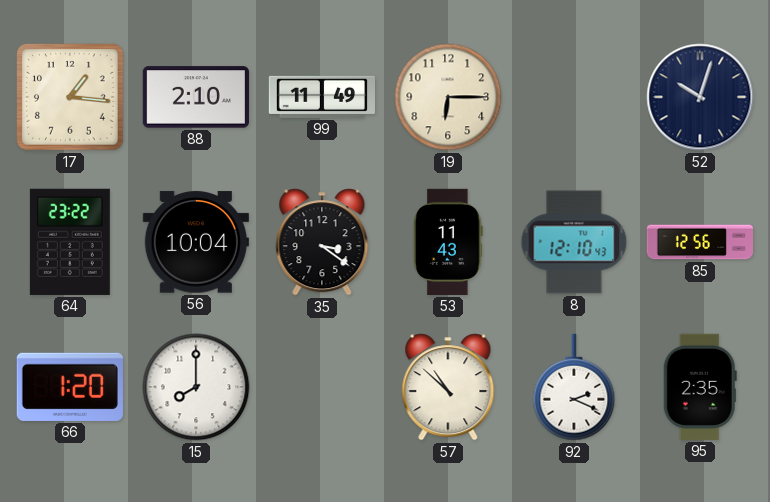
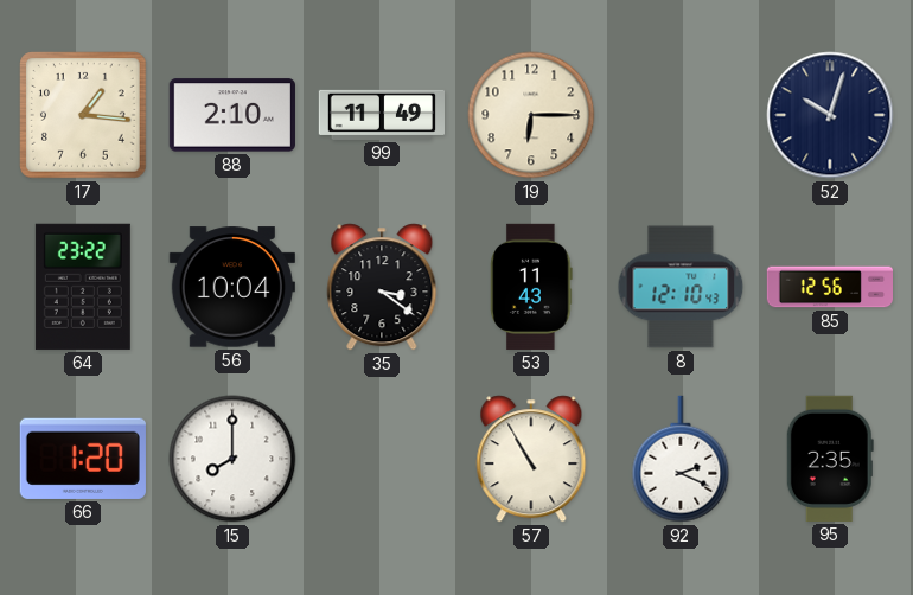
57: 10:52 -> 10:55 (531, 459)
